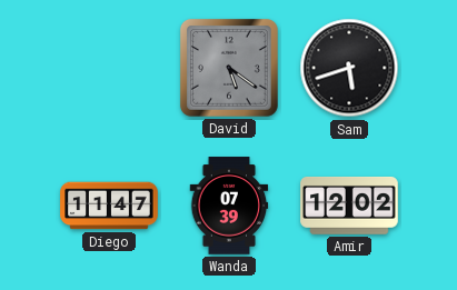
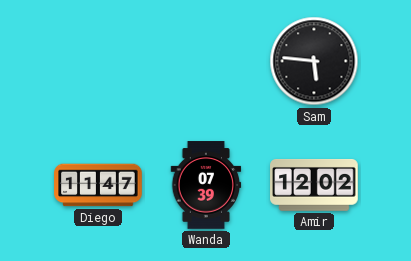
David: 5:21 -> none (229, 68)
Sam: 5:42 -> 5:46 (314, 61)
